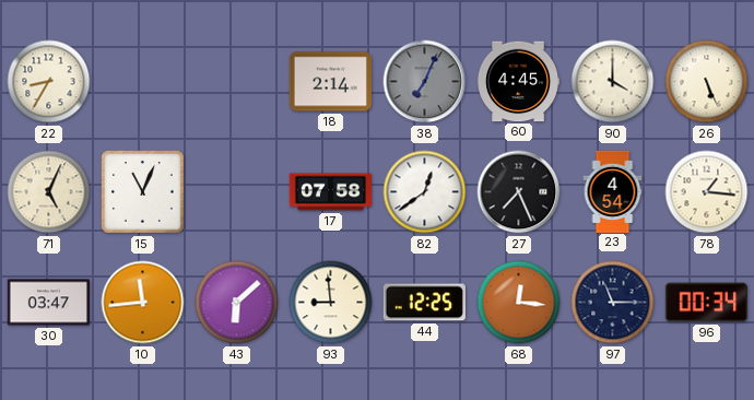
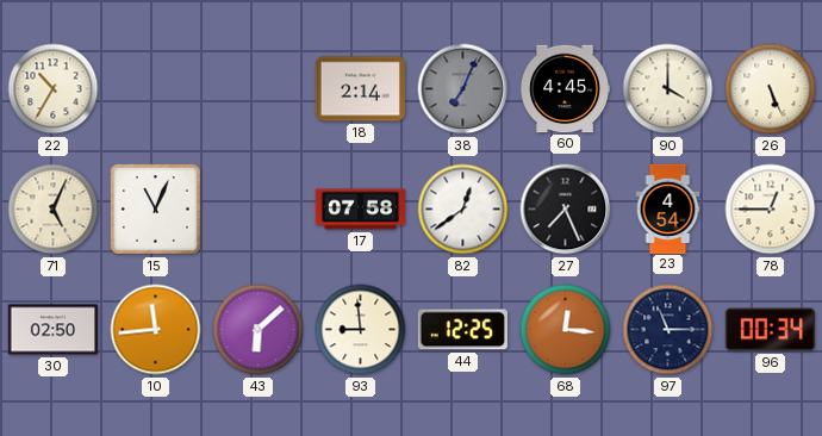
22: 8:35 -> 10:35 (54, 89)
78: 1:16 -> 12:45 (771, 210)
30: 03:47 -> 02:50 (52, 330)
